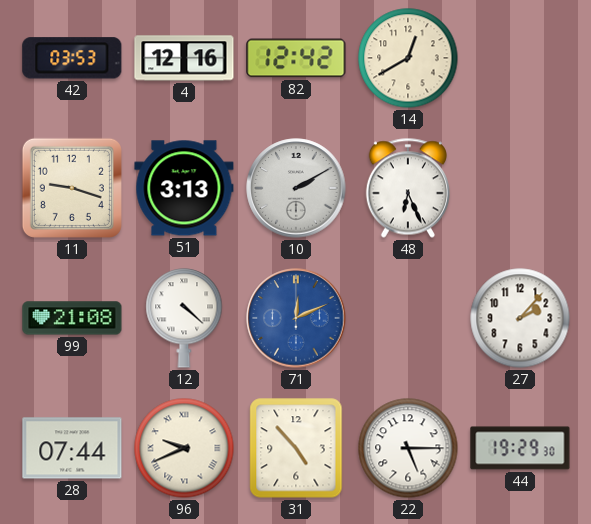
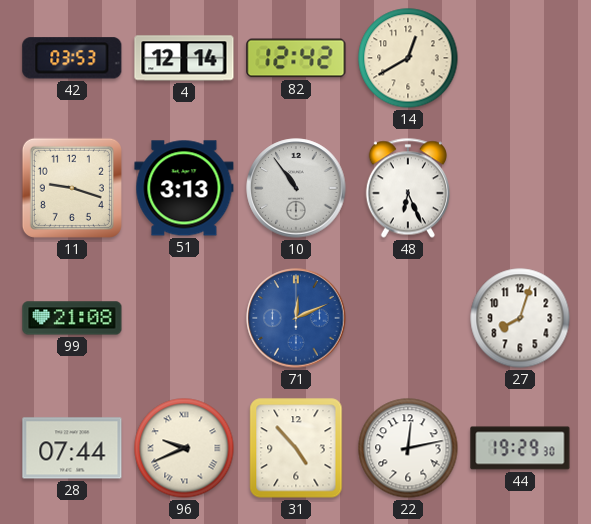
4: 12:16 -> 12:14 (184, 58)
10: 2:10 -> 10:54 (296, 188)
12: 4:22 -> none (184, 318)
27: 2:07 -> 8:03 (520, 318)
22: 5:15 -> 12:13 (408, 448)
